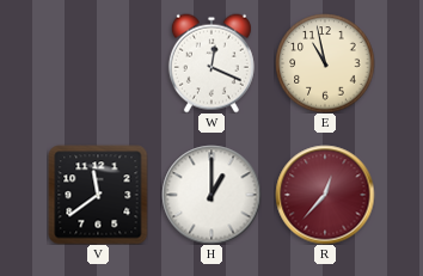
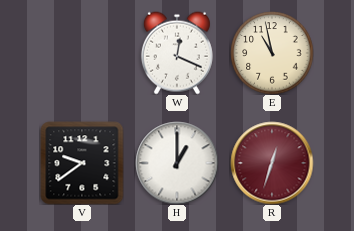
V: 11:39 -> 9:39 (82, 163)
R: 12:37 -> 12:33 (272, 163)
